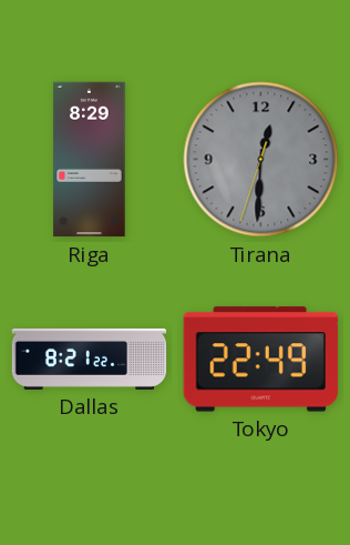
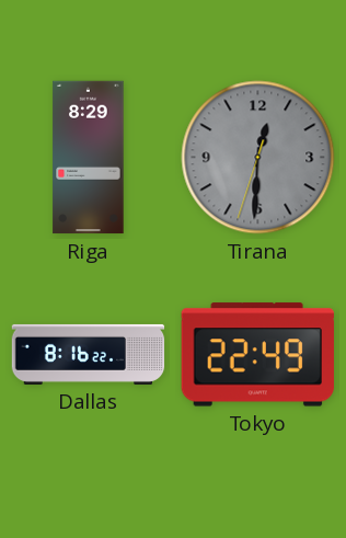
Dallas: 8:21 -> 8:16 (89, 354)
